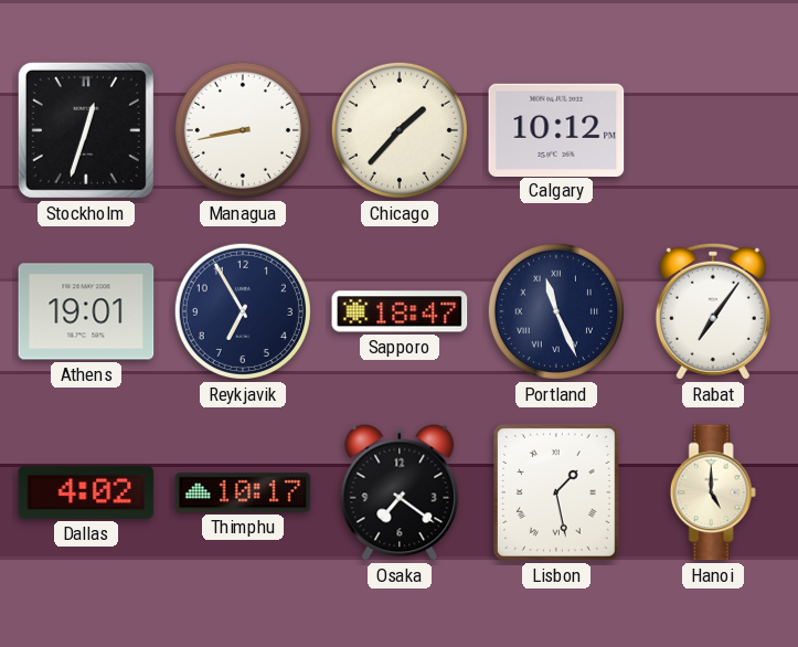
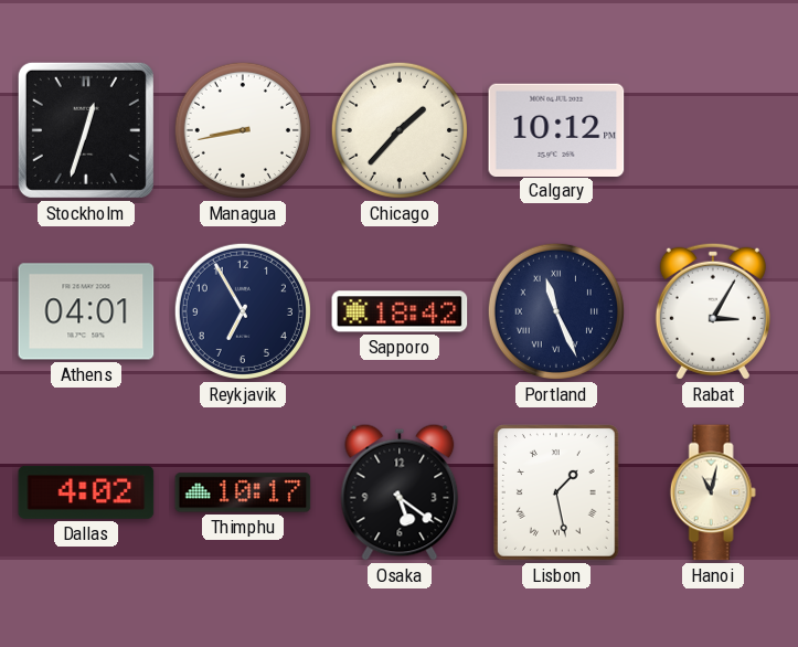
Athens: 19:01 -> 04:01 (86, 311)
Sapporo: 18:47 -> 18:42 (400, 311)
Rabat: 7:06 -> 3:05 (713, 311)
Osaka: 7:21 -> 5:21 (400, 492)
Hanoi: 5:00 -> 11:02 (713, 492)
